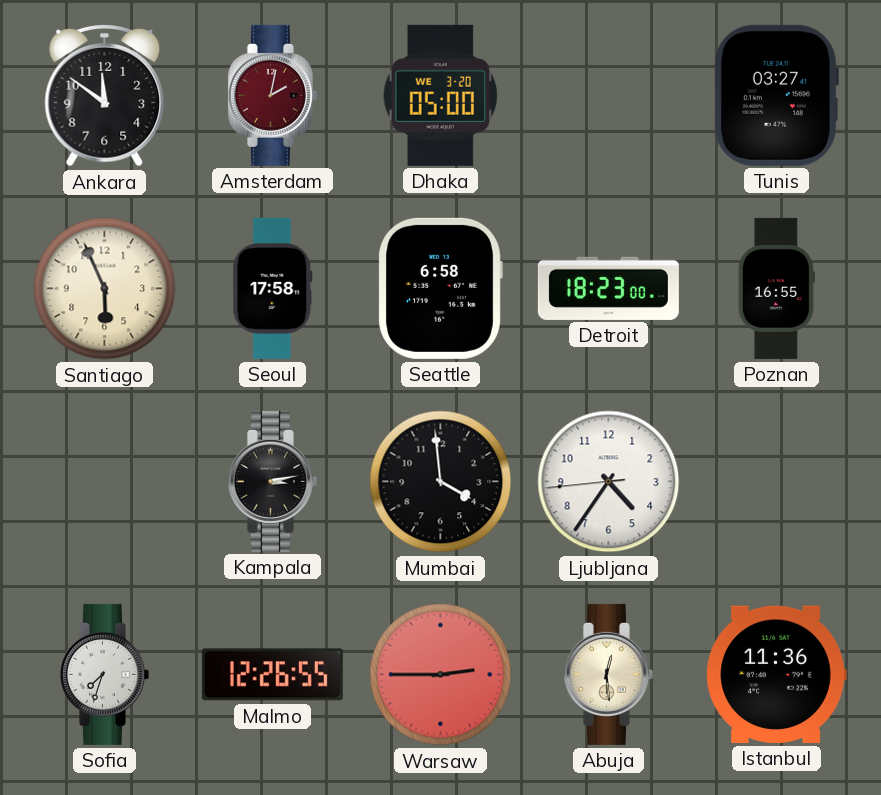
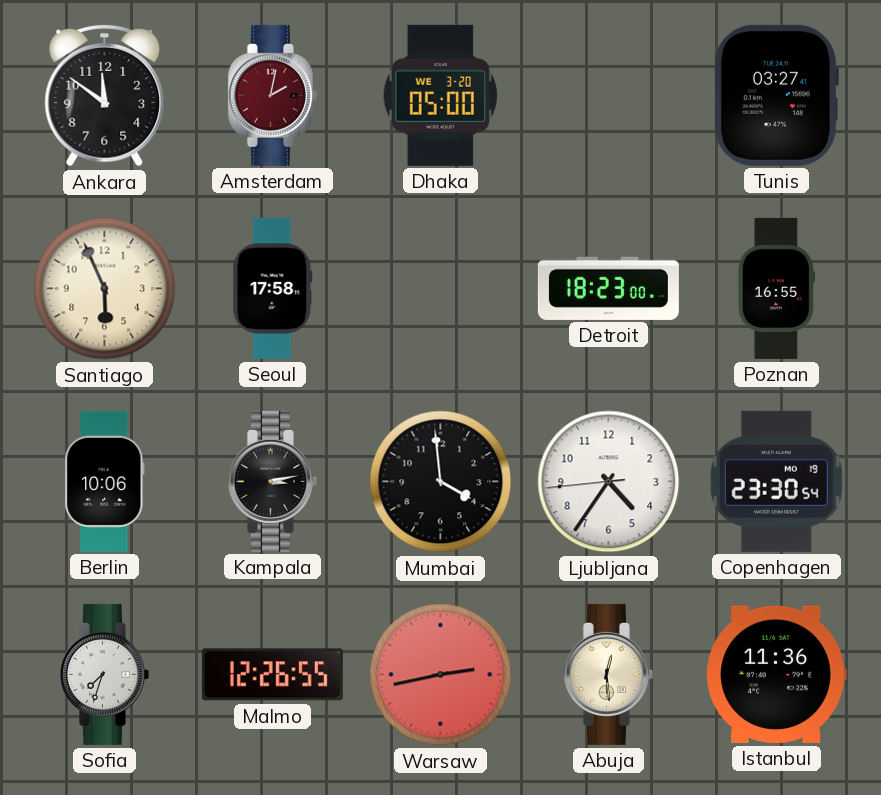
Seattle: 6:58 -> none (440, 288)
Berlin: none -> 10:06 (105, 481)
Copenhagen: none -> 23:30 (776, 481)
Warsaw: 2:45 -> 2:43 (441, 675)
